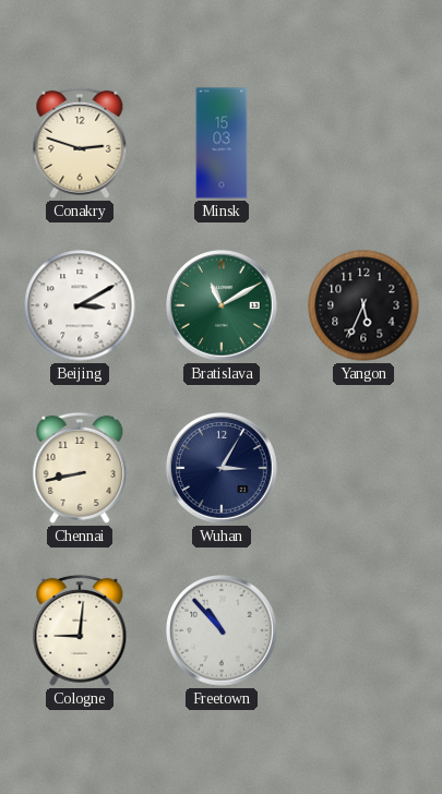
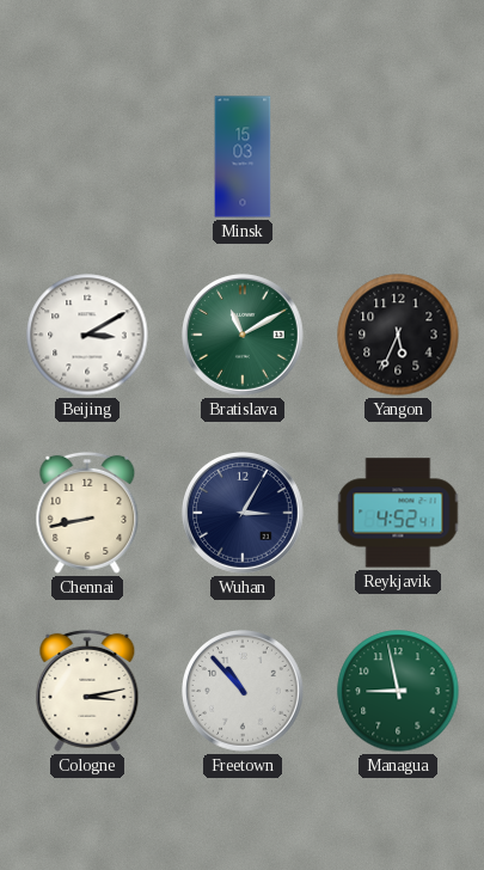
Conakry: 2:48 -> none (80, 143)
Reykjavik: none -> 4:52 (398, 513)
Cologne: 9:01 -> 3:13 (87, 691)
Managua: none -> 8:58 (398, 691)
